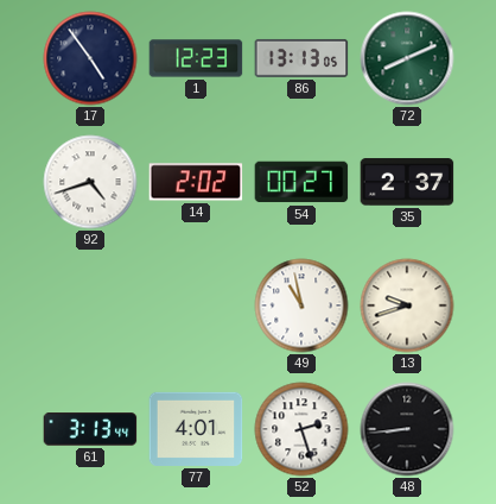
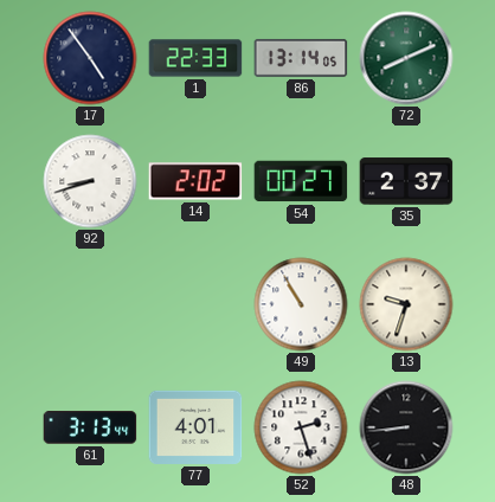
1: 12:23 -> 22:33 (195, 58)
86: 13:13 -> 13:14 (301, 58)
92: 4:42 -> 8:42 (90, 181)
49: 10:58 -> 10:55 (301, 304)
13: 9:42 -> 9:33 (406, 304)
